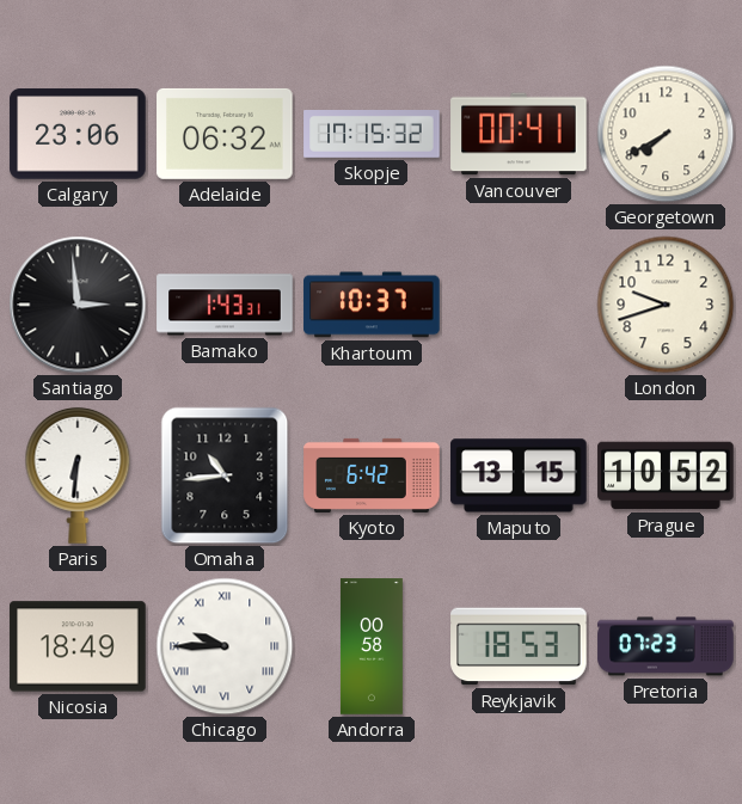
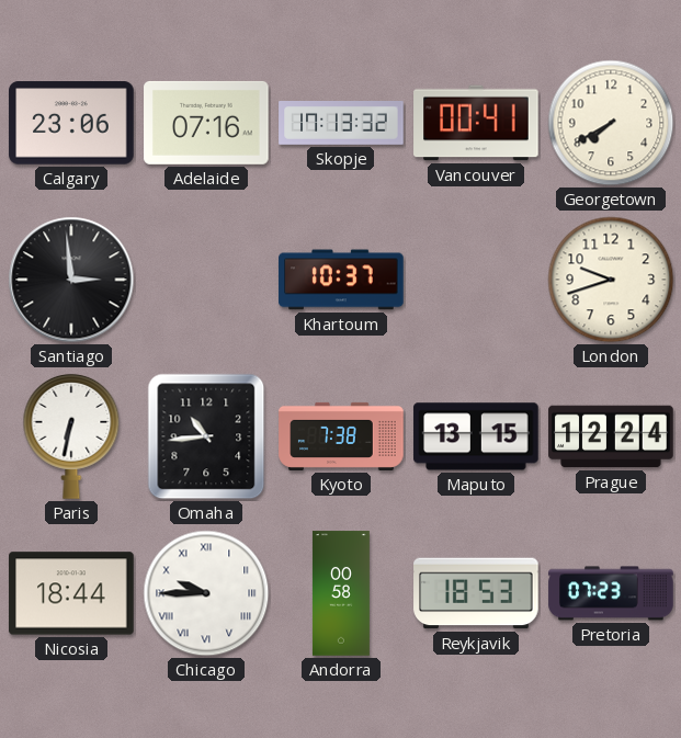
Adelaide: 06:32 -> 07:16 (206, 123)
Skopje: 17:15 -> 17:13 (341, 124)
Bamako: 1:43 -> none (225, 305)
Paris: 6:31 -> 6:32 (71, 436)
Kyoto: 6:42 -> 7:38 (341, 436)
Prague: 10:52 -> 12:24 (611, 436)
Nicosia: 18:49 -> 18:44 (71, 593)
